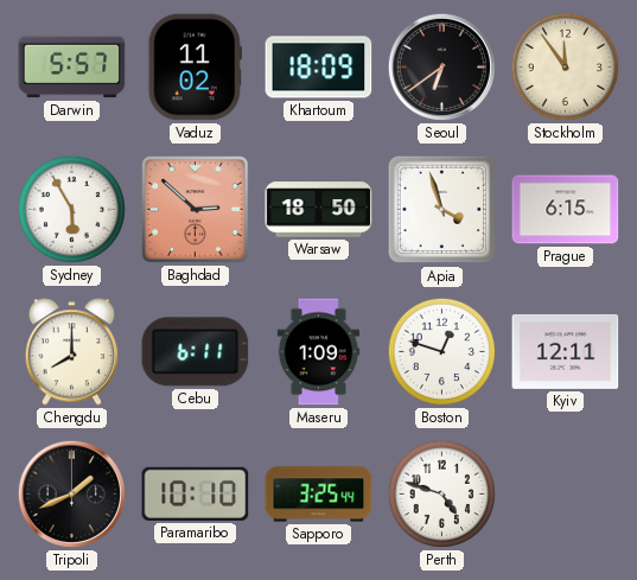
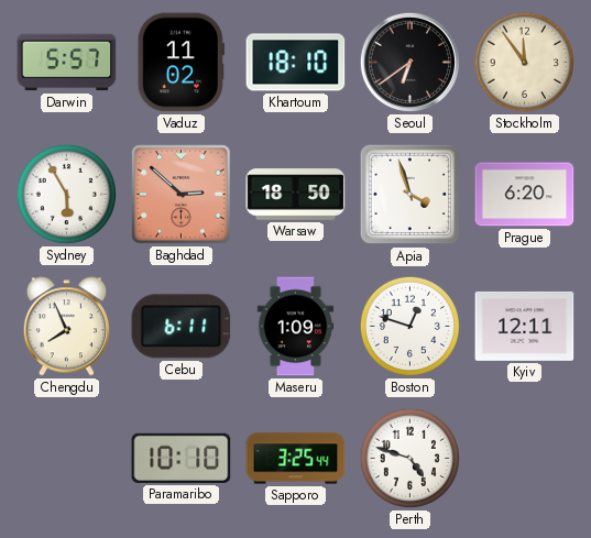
Khartoum: 18:09 -> 18:10 (296, 63)
Prague: 6:15 -> 6:20 (525, 195)
Chengdu: 8:00 -> 7:56 (66, 327)
Tripoli: 1:41 -> none (71, 493)
